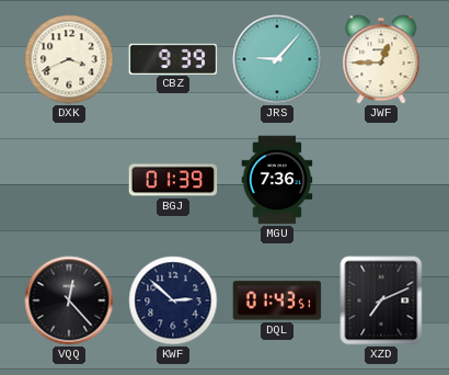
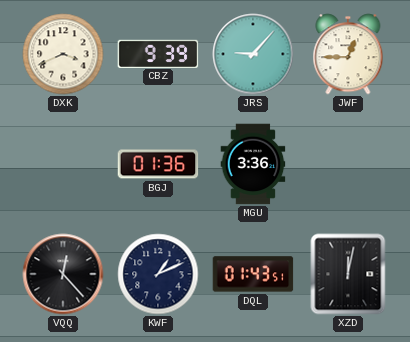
BGJ: 01:39 -> 01:36 (158, 164)
MGU: 7:36 -> 3:36 (253, 164)
KWF: 2:52 -> 1:11 (158, 274)
XZD: 7:11 -> 12:02 (348, 274)
